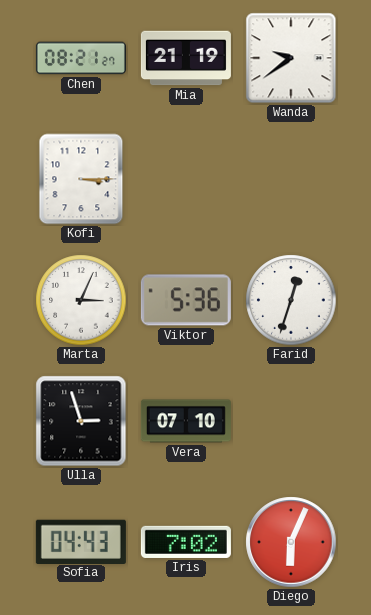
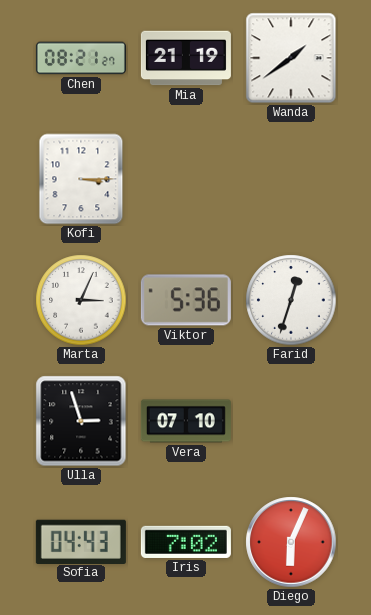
Wanda: 9:39 -> 1:39 (291, 58)
